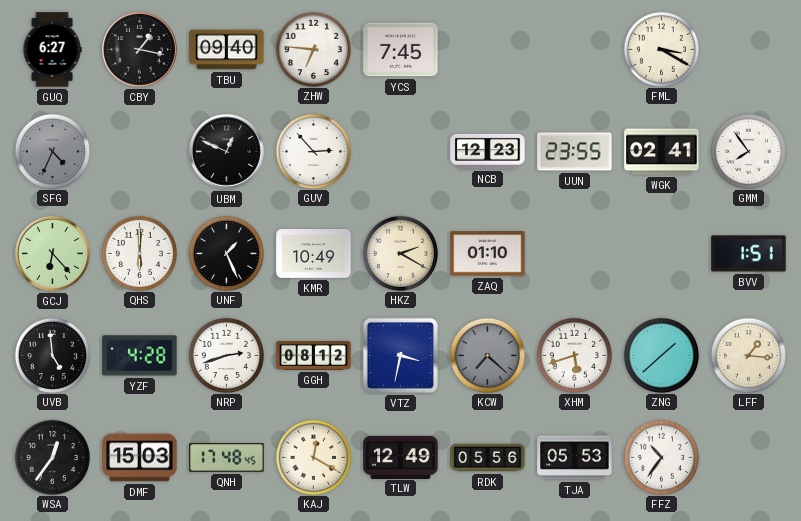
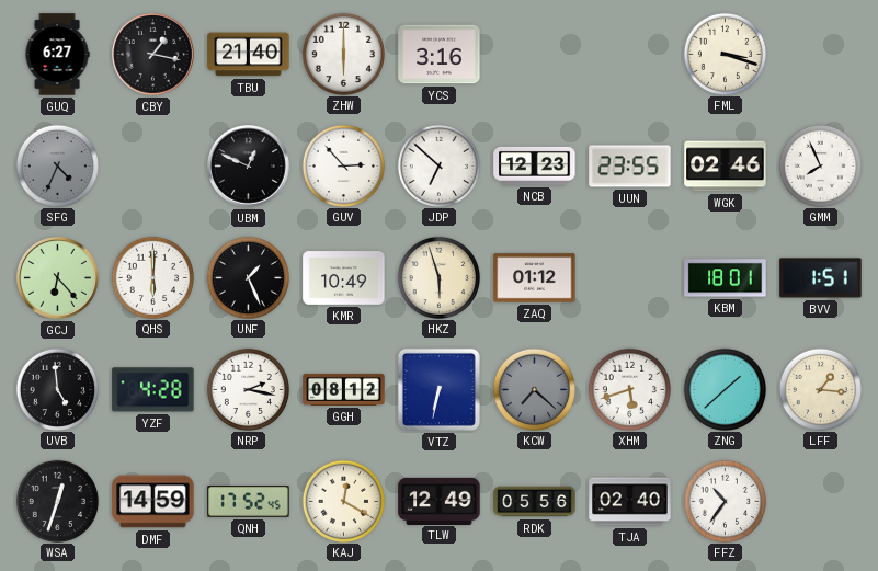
TBU: 09:40 -> 21:40 (249, 55)
ZHW: 6:46 -> 6:00 (343, 54)
YCS: 7:45 -> 3:16 (440, 55)
FML: 3:20 -> 3:18 (725, 54)
JDP: none -> 6:52 (438, 165)
WGK: 02:41 -> 02:46 (726, 167)
GMM: 7:54 -> 7:56 (820, 165)
HKZ: 2:20 -> 5:57 (438, 277)
ZAQ: 01:10 -> 01:12 (535, 278)
KBM: none -> 18:01 (726, 278)
NRP: 2:42 -> 2:17 (248, 389)
VTZ: 3:32 -> 6:32 (438, 389)
WSA: 12:36 -> 12:33 (57, 501)
DMF: 15:03 -> 14:59 (153, 502)
QNH: 17:48 -> 17:52 (249, 502)
TJA: 05:53 -> 02:40 (630, 502)
